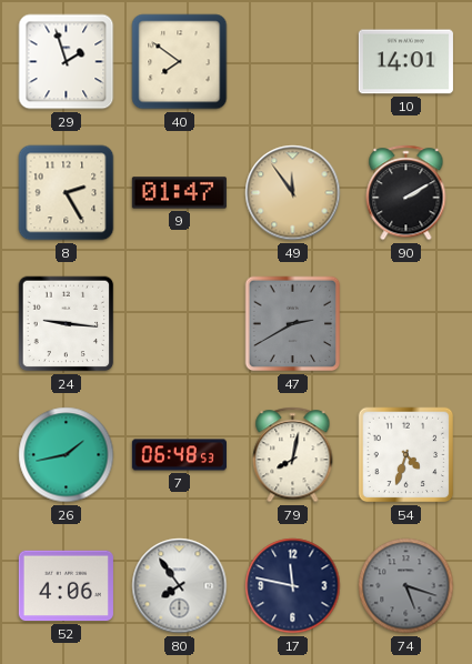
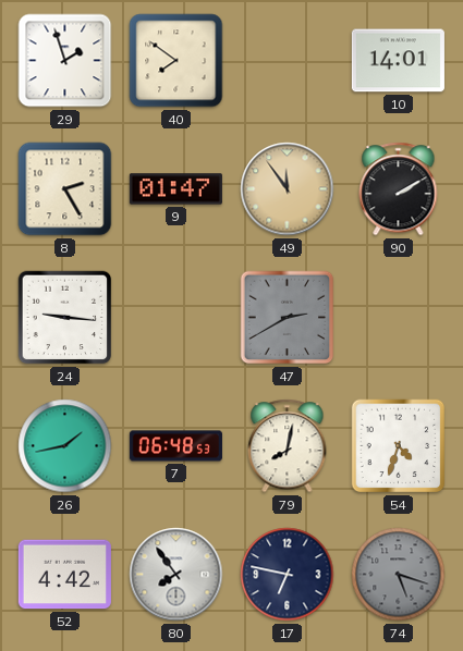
52: 4:06 -> 4:42 (64, 575)
17: 11:47 -> 6:47 (288, 575)
